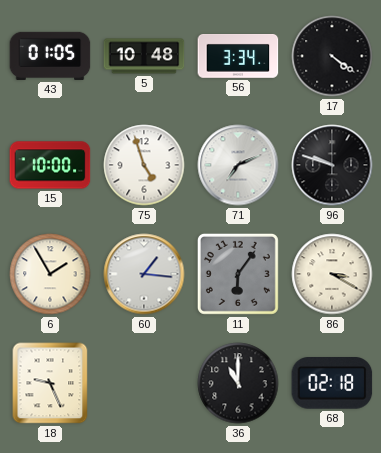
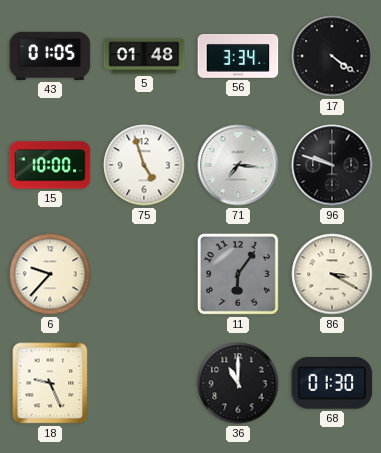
5: 10:48 -> 01:48 (144, 56)
71: 7:11 -> 7:16 (238, 165)
6: 1:55 -> 9:37 (50, 274)
60: 1:16 -> none (144, 274)
68: 02:18 -> 01:30 (332, 383)
